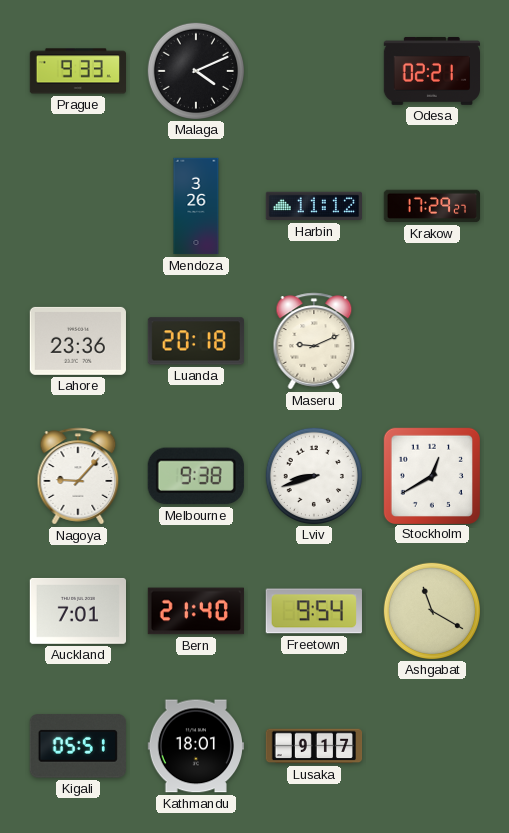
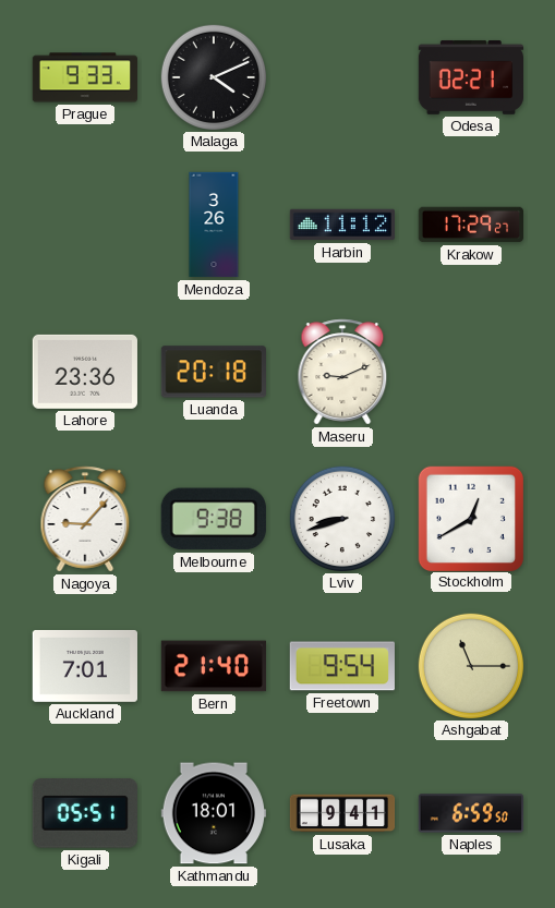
Ashgabat: 11:20 -> 11:15 (470, 665)
Lusaka: 9:17 -> 9:41 (342, 813)
Naples: none -> 6:59 (470, 813)
